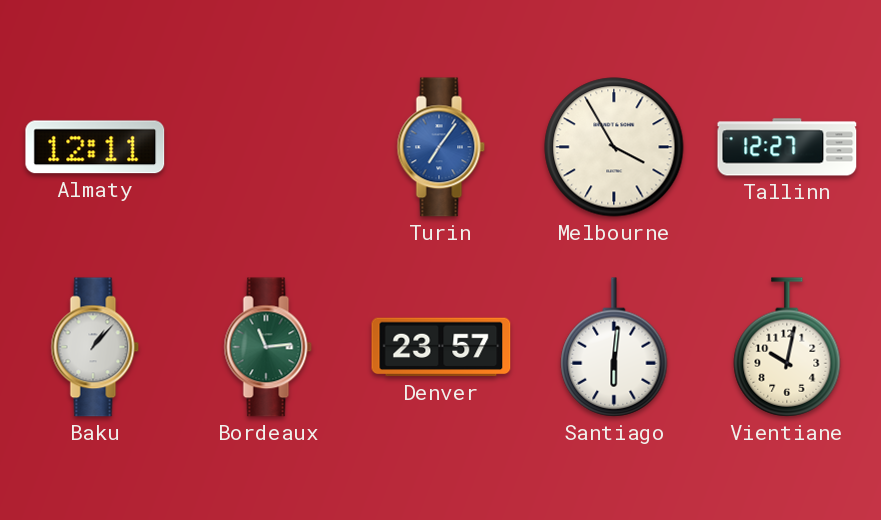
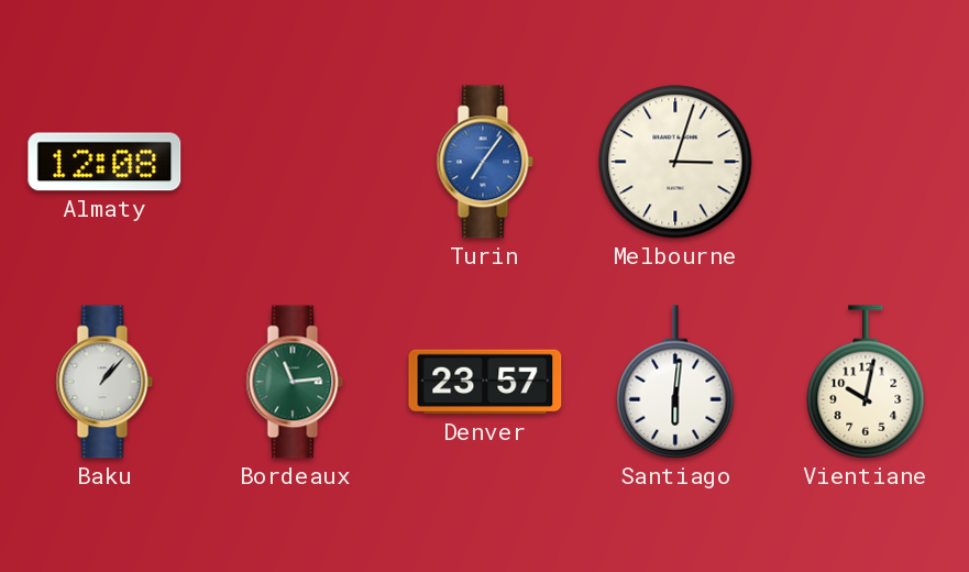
Almaty: 12:11 -> 12:08 (104, 162)
Melbourne: 3:55 -> 3:03 (675, 162)
Tallinn: 12:27 -> none (787, 147)
